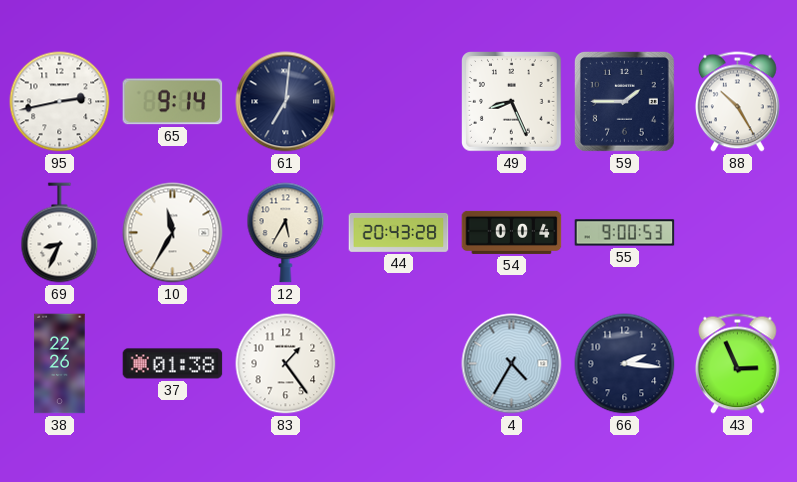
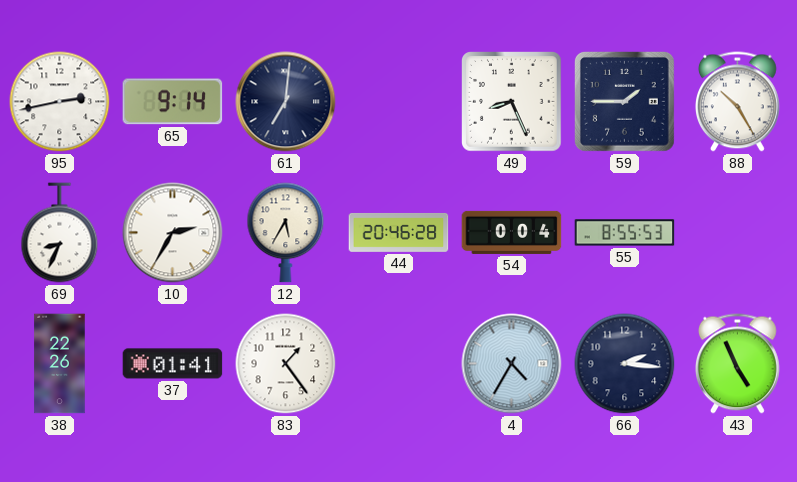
10: 11:35 -> 2:35 (173, 233)
44: 20:43 -> 20:46 (399, 232)
55: 9:00 -> 8:55 (625, 233)
37: 01:38 -> 01:41 (173, 364)
43: 2:56 -> 4:56 (738, 364)
